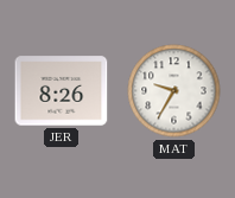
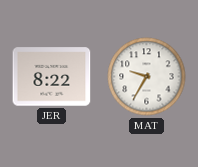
JER: 8:26 -> 8:22 (52, 77)
